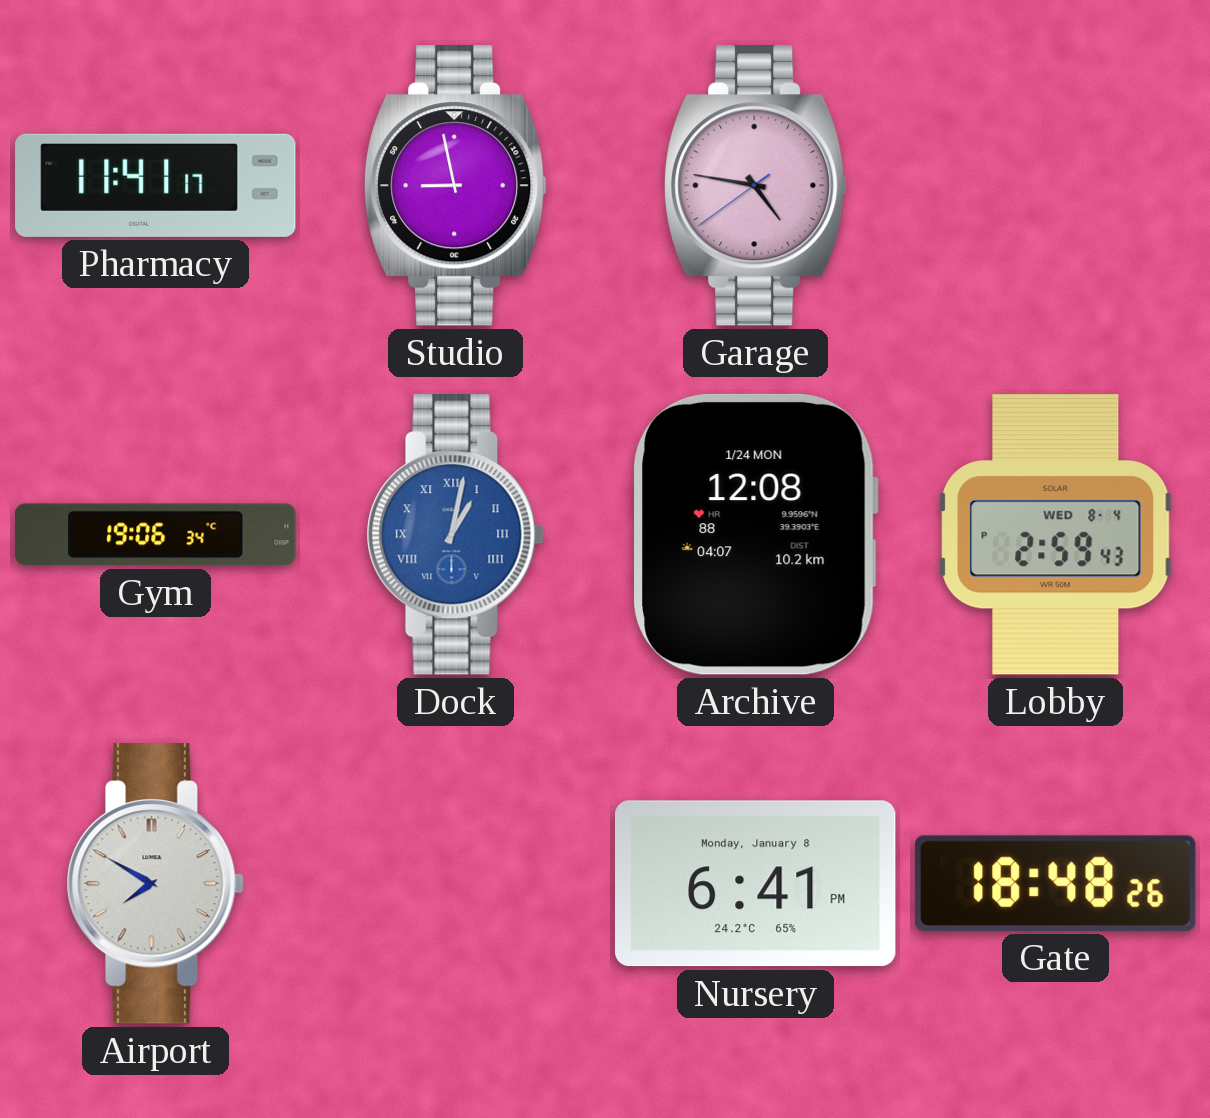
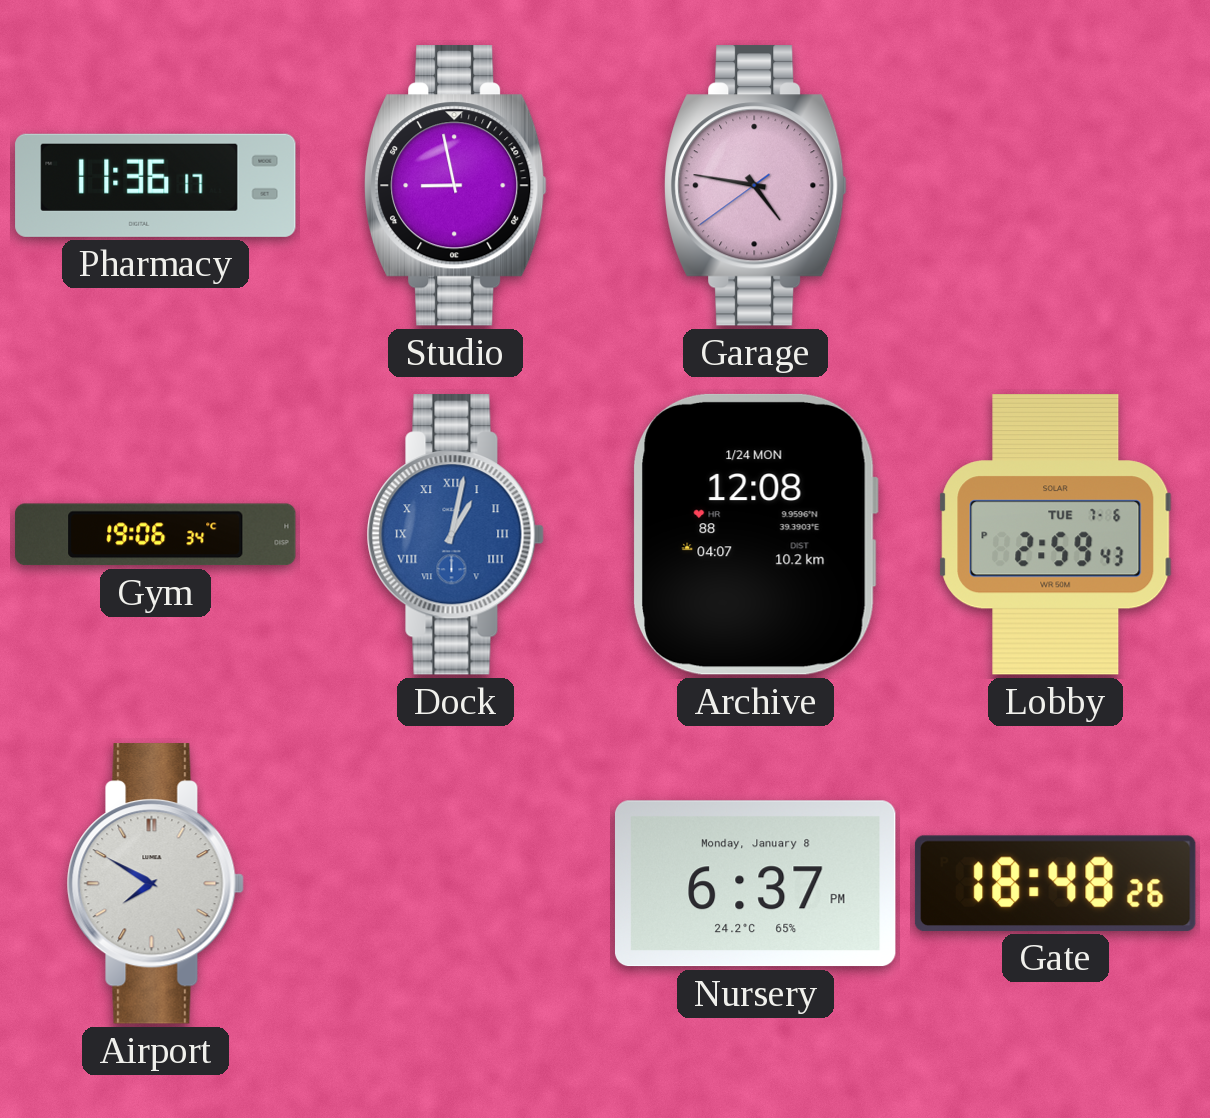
Pharmacy: 11:41 -> 11:36 (156, 185)
Lobby date: WED 8-4 -> TUE 7-6 (1056, 535)
Nursery: 6:41 -> 6:37 (755, 884)
